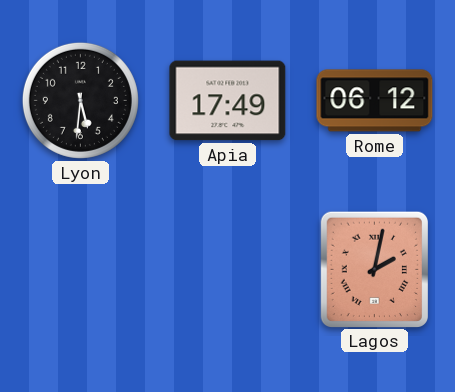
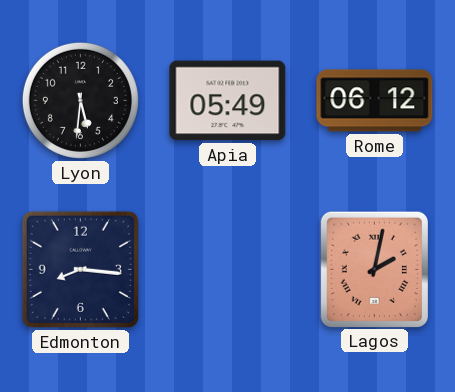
Apia: 17:49 -> 05:49 (228, 101)
Edmonton: none -> 8:16 (80, 269)
